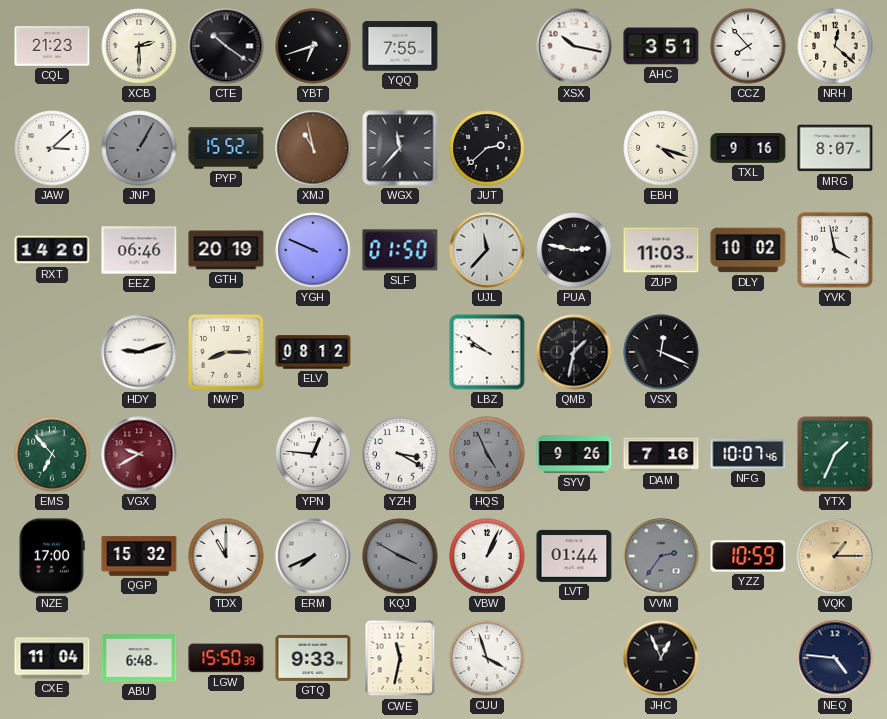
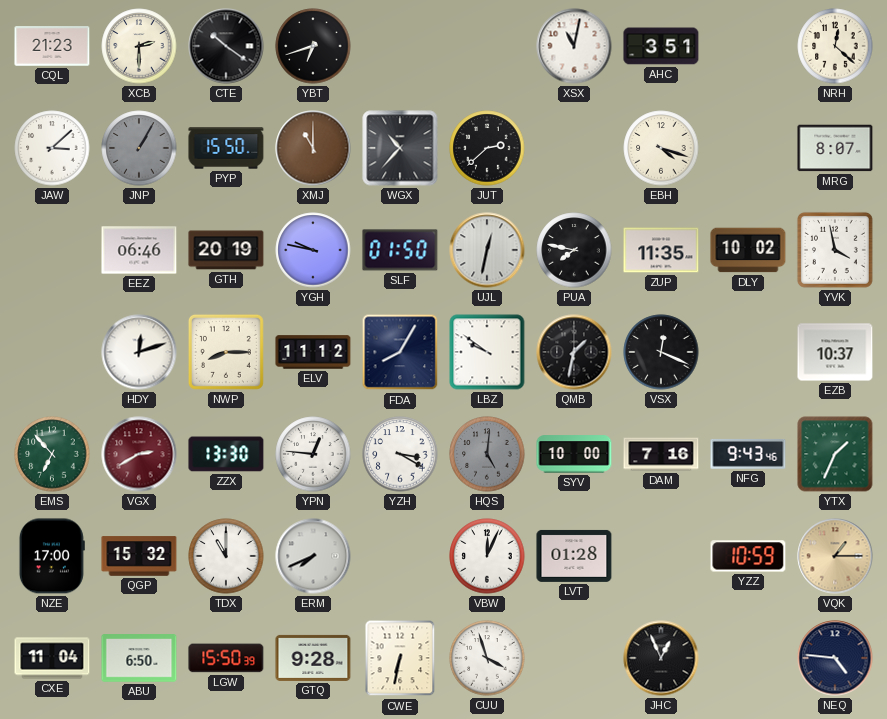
YQQ: 7:55 -> none (400, 46)
XSX: 10:17 -> 11:02 (574, 46)
CCZ: 7:53 -> none (748, 46)
PYP: 15:52 -> 15:50 (226, 148)
XMJ: 10:58 -> 11:00 (313, 148)
WGX: 11:37 -> 10:37 (400, 148)
TXL: 9:16 -> none (748, 148)
RXT: 14:20 -> none (52, 250)
YGH: 9:49 -> 9:47 (313, 250)
UJL: 11:37 -> 12:32 (487, 250)
PUA: 2:47 -> 7:47 (574, 250)
ZUP: 11:03 -> 11:35 (661, 250)
HDY: 9:12 -> 12:12 (139, 352)
ELV: 08:12 -> 11:12 (313, 352)
FDA: none -> 8:05 (400, 352)
EZB: none -> 10:37 (835, 352)
VGX: 9:40 -> 2:40 (139, 454)
ZZX: none -> 13:30 (226, 454)
HQS: 4:56 -> 5:01 (487, 454)
SYV: 9:26 -> 10:00 (574, 454)
NFG: 10:07 -> 9:43 (748, 454)
KQJ: 3:50 -> none (400, 556)
VBW: 1:04 -> 12:04 (487, 556)
LVT: 01:44 -> 01:28 (574, 556)
VVM: 2:36 -> none (661, 556)
ABU: 6:48 -> 6:50 (139, 658)
GTQ: 9:33 -> 9:28 (313, 658)
CWE: 11:32 -> 6:32 (400, 658)
